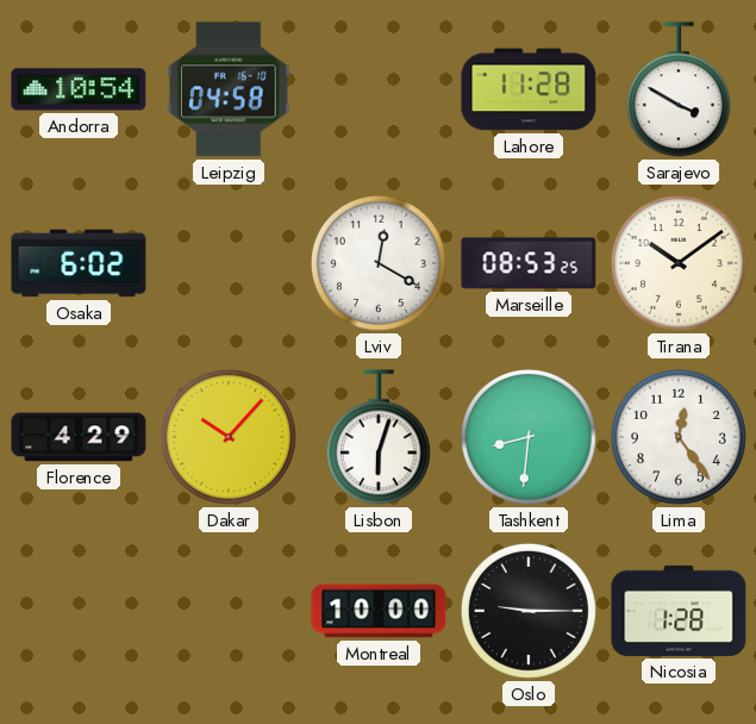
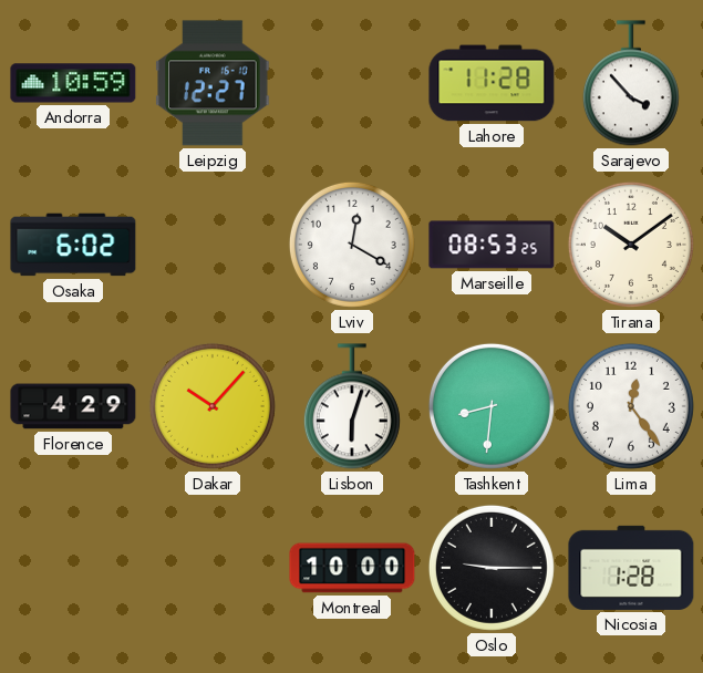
Andorra: 10:54 -> 10:59 (73, 83)
Leipzig: 04:58 -> 12:27 (213, 83)
Sarajevo: 3:50 -> 3:53 (631, 83)
